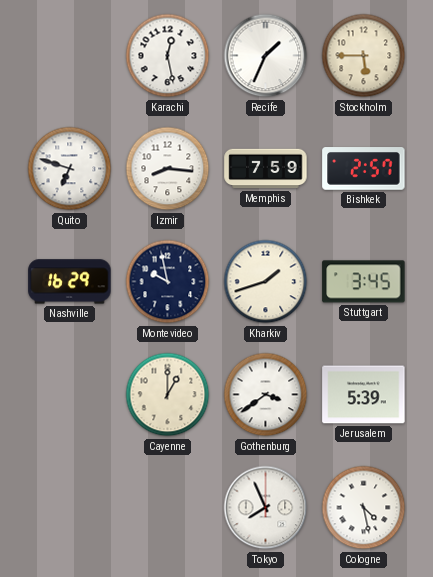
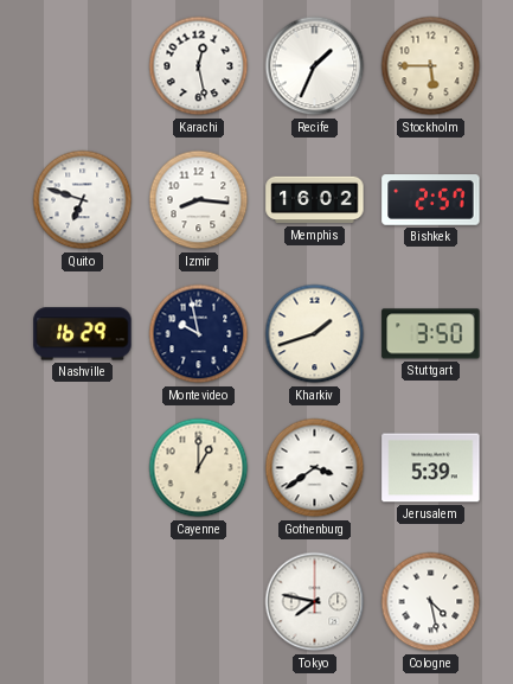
Memphis: 7:59 -> 16:02 (315, 200)
Stuttgart: 3:45 -> 3:50 (431, 334)
Tokyo: 7:56 -> 7:47 (315, 602)
